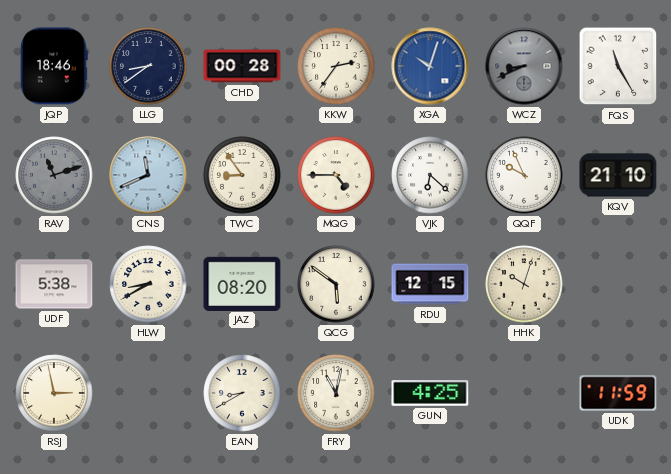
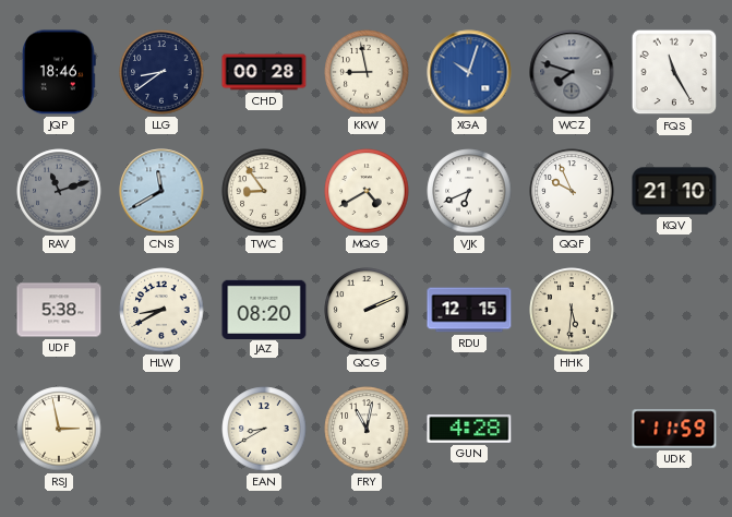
KKW: 2:36 -> 8:58 (367, 72)
WCZ: 8:41 -> 7:48 (572, 72)
CNS: 11:41 -> 11:40 (161, 191)
MQG: 4:45 -> 4:40 (367, 191)
VJK: 6:22 -> 6:41 (469, 191)
QCG: 5:51 -> 2:11 (367, 310)
HHK: 10:03 -> 5:31 (572, 310)
GUN: 4:25 -> 4:28 (469, 429)
